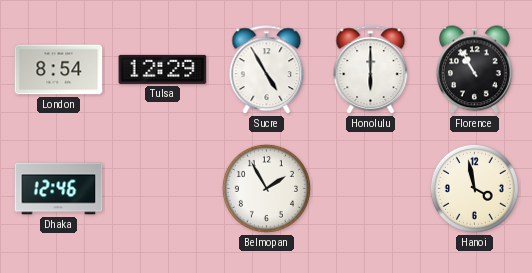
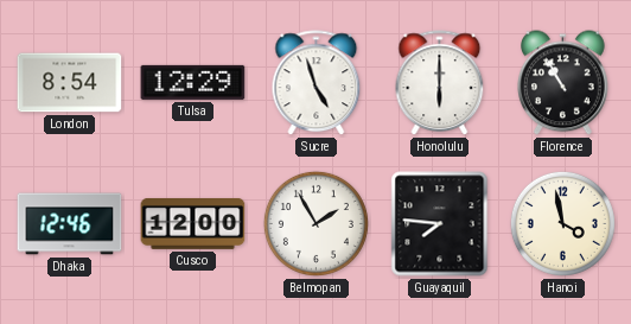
Sucre: 4:55 -> 4:57 (317, 83)
Cusco: none -> 12:00 (193, 223)
Guayaquil: none -> 7:46 (440, 224)
